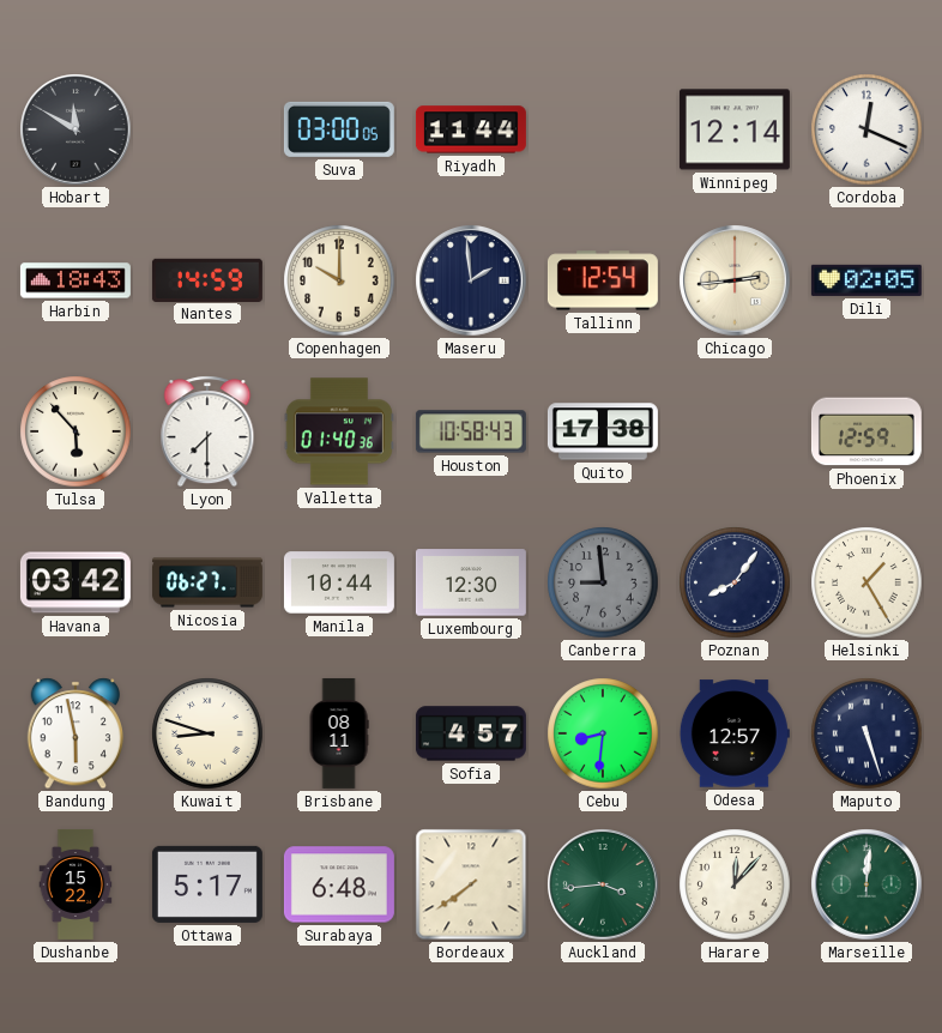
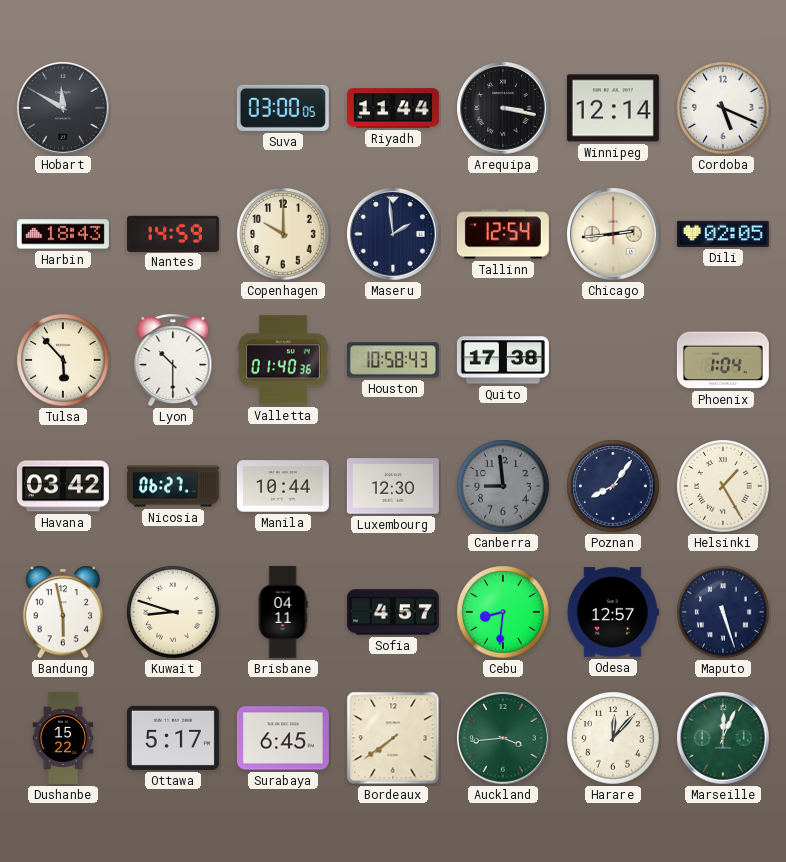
Arequipa: none -> 3:17 (503, 108)
Cordoba: 12:19 -> 5:19 (723, 108)
Lyon: 7:30 -> 10:30 (173, 360)
Phoenix: 12:59 -> 1:04 (723, 360)
Brisbane: 08:11 -> 04:11 (283, 612)
Surabaya: 6:48 -> 6:45 (283, 738)
Marseille: 12:01 -> 12:04 (723, 738)
